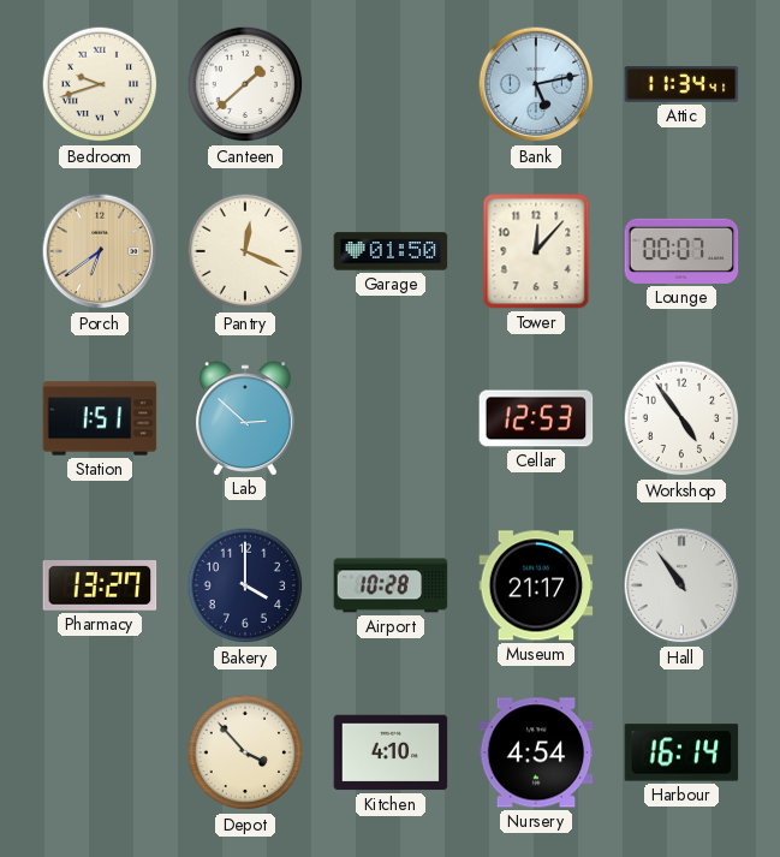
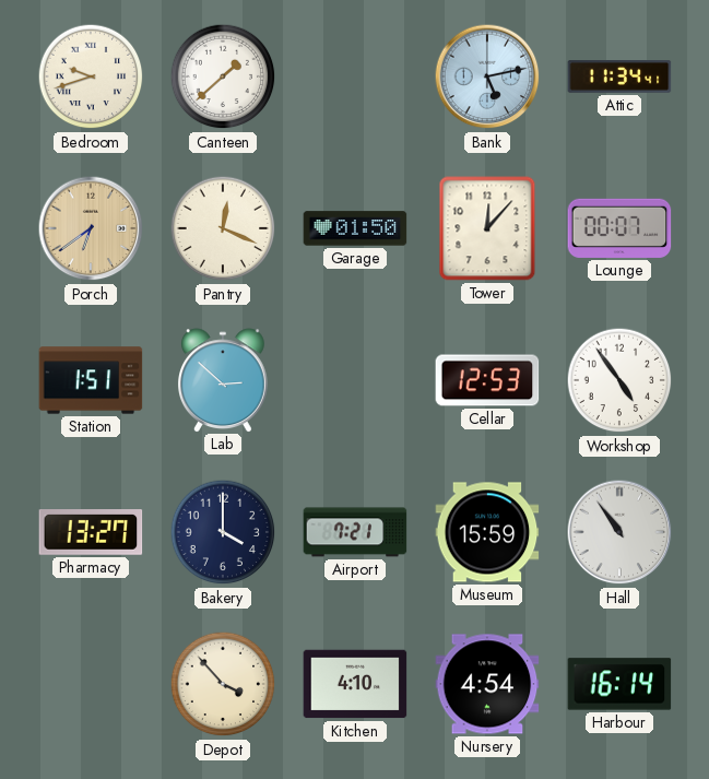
Airport: 10:28 -> 7:21 (355, 532)
Museum: 21:17 -> 15:59 (487, 532)
